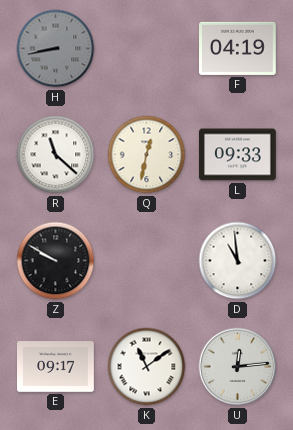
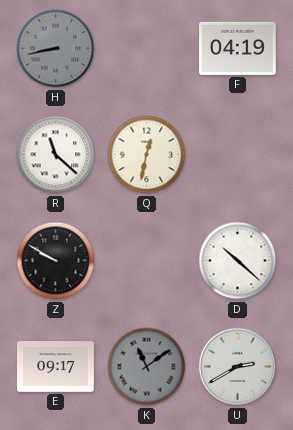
L: 09:33 -> none (238, 155)
D: 10:59 -> 10:22 (238, 261)
K dial: white -> grey (147, 367)
U: 12:14 -> 2:40 (238, 367)
